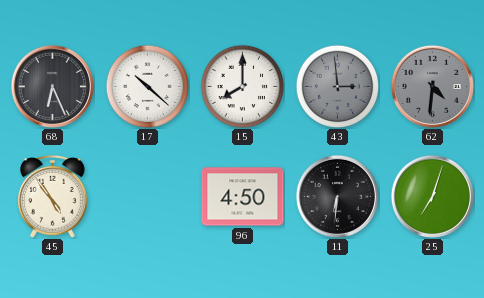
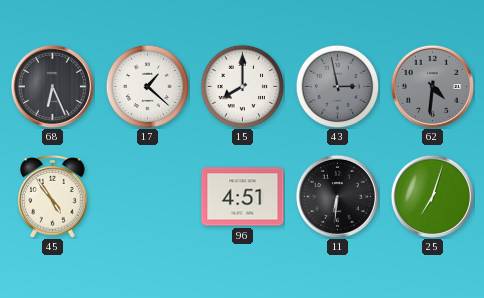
17: 10:22 -> 1:22 (147, 86)
43: 2:59 -> 2:58 (337, 86)
96: 4:50 -> 4:51 (243, 197)
